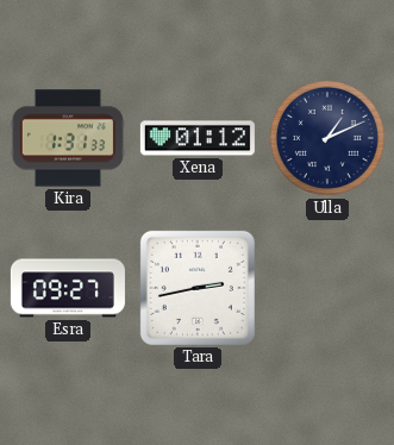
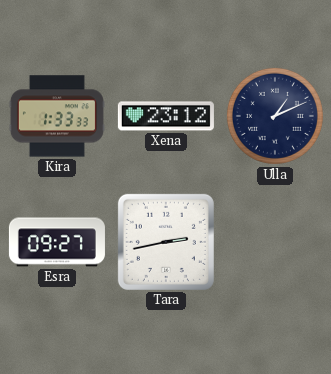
Kira: 1:31 -> 1:33 (57, 116)
Xena: 01:12 -> 23:12 (166, 116)
